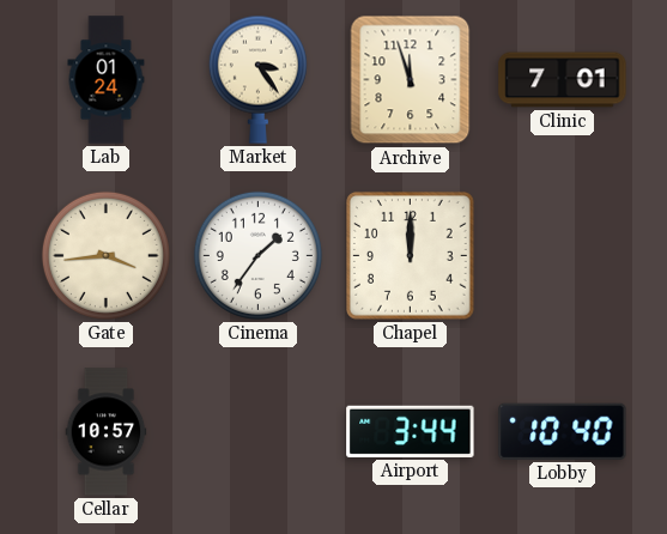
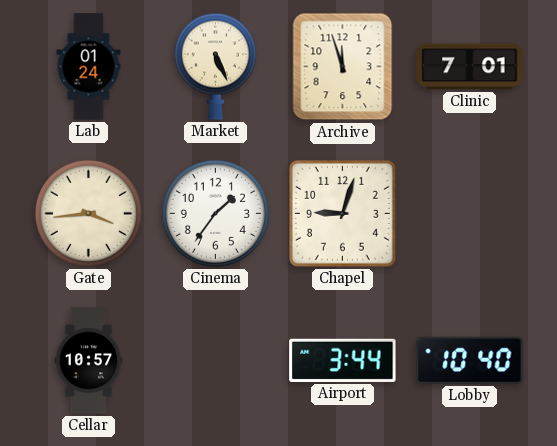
Market: 3:24 -> 5:26 (215, 66)
Chapel: 12:00 -> 9:03 (342, 213)
